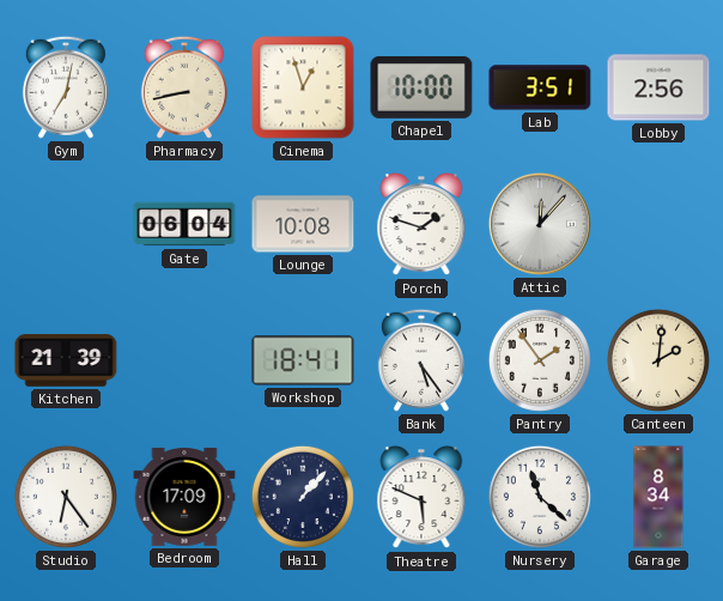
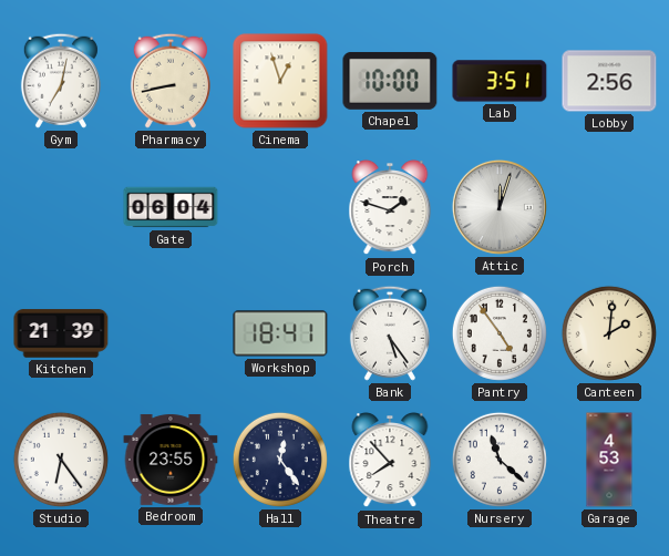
Lounge: 10:08 -> none (303, 224)
Attic: 12:07 -> 12:03 (500, 207)
Pantry: 1:54 -> 4:54 (500, 333)
Bedroom: 17:09 -> 23:55 (171, 460)
Hall: 1:07 -> 12:24 (280, 460)
Theatre: 5:49 -> 7:53 (390, 461)
Garage: 8:34 -> 4:53 (609, 460)
